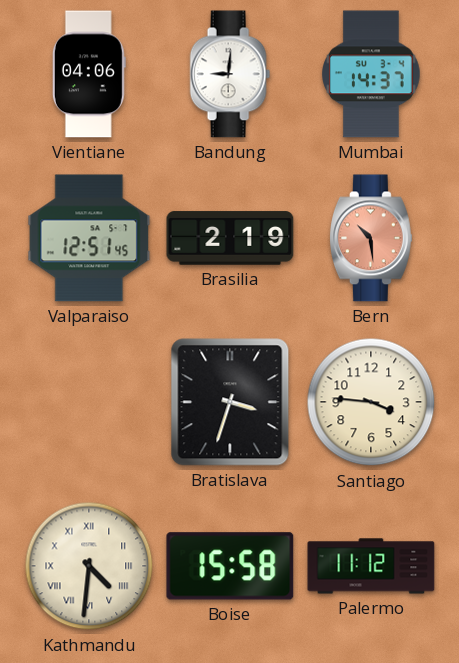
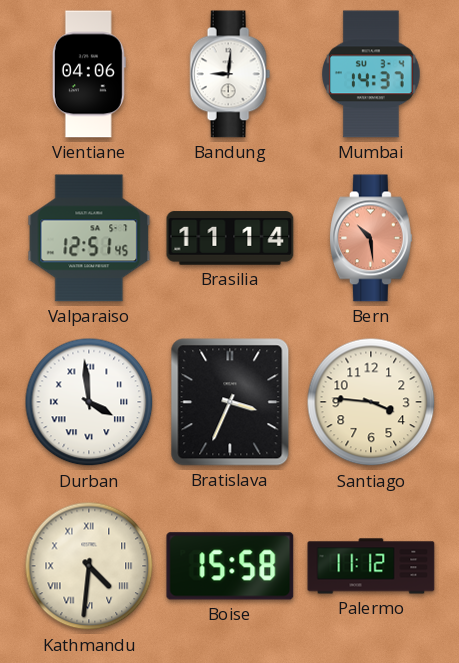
Brasilia: 2:19 -> 11:14 (230, 238)
Durban: none -> 3:59 (89, 402)
Bratislava: 3:33 -> 3:34 (230, 402)
